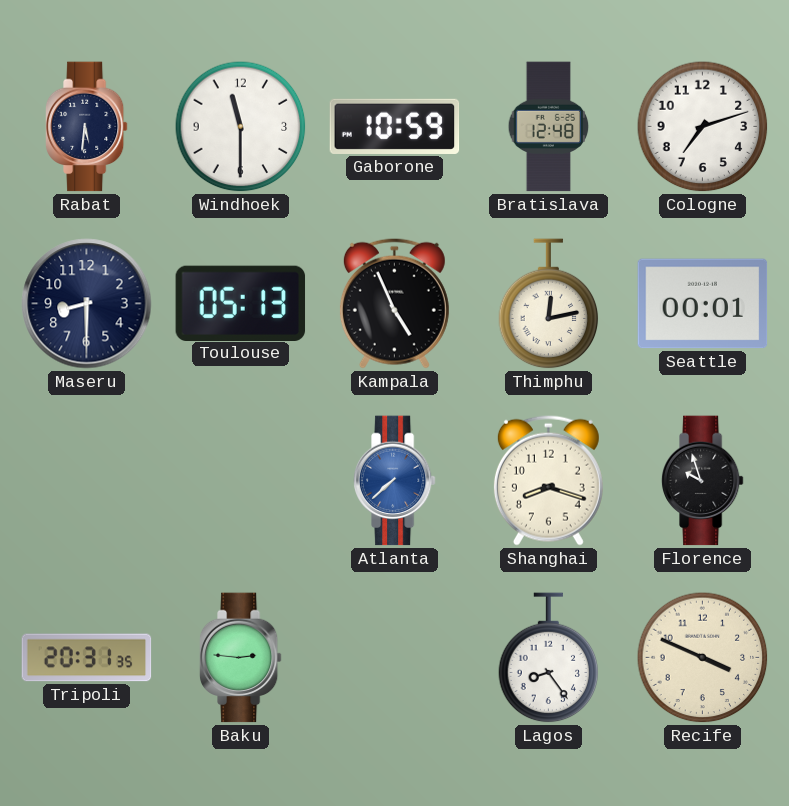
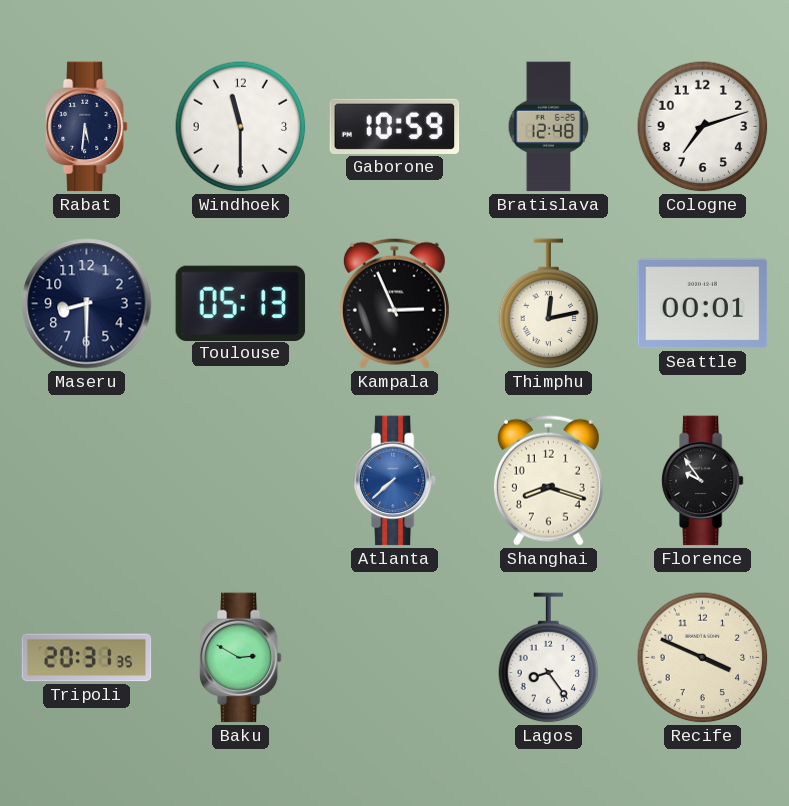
Kampala: 4:56 -> 2:56 (394, 303)
Florence: 9:57 -> 9:54 (702, 481)
Baku: 2:46 -> 2:50 (240, 658)
